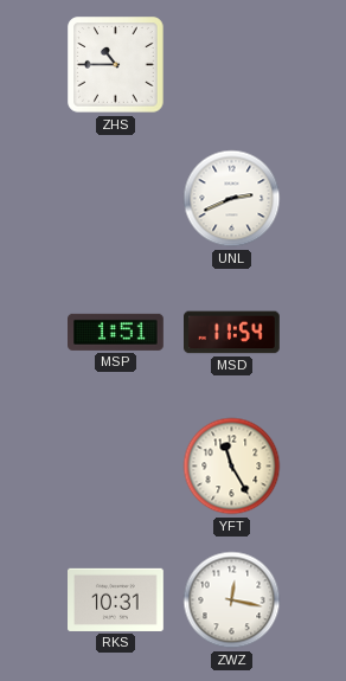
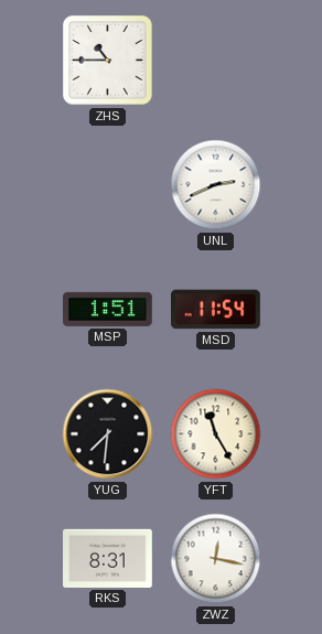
YUG: none -> 7:31 (108, 434)
RKS: 10:31 -> 8:31 (108, 558)
